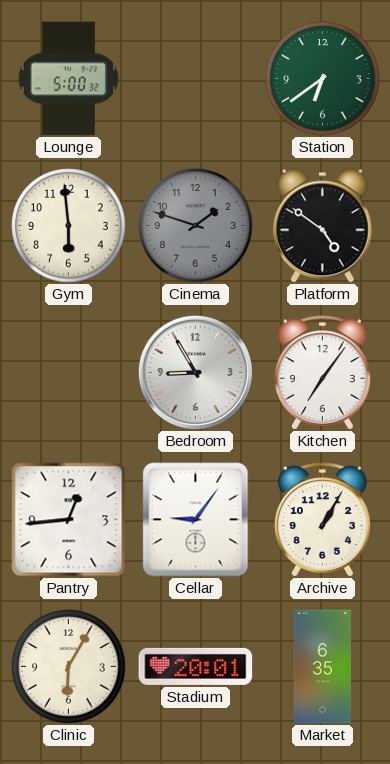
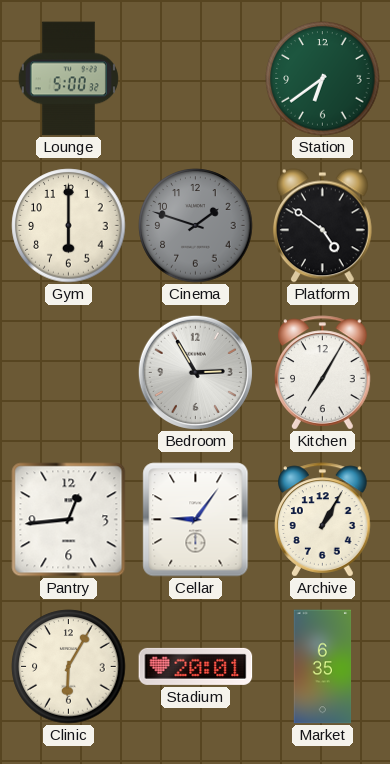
Gym: 5:59 -> 6:00 (69, 226)
Bedroom: 8:55 -> 2:55 (195, 372)
Kitchen: 7:06 -> 7:05 (323, 373)
